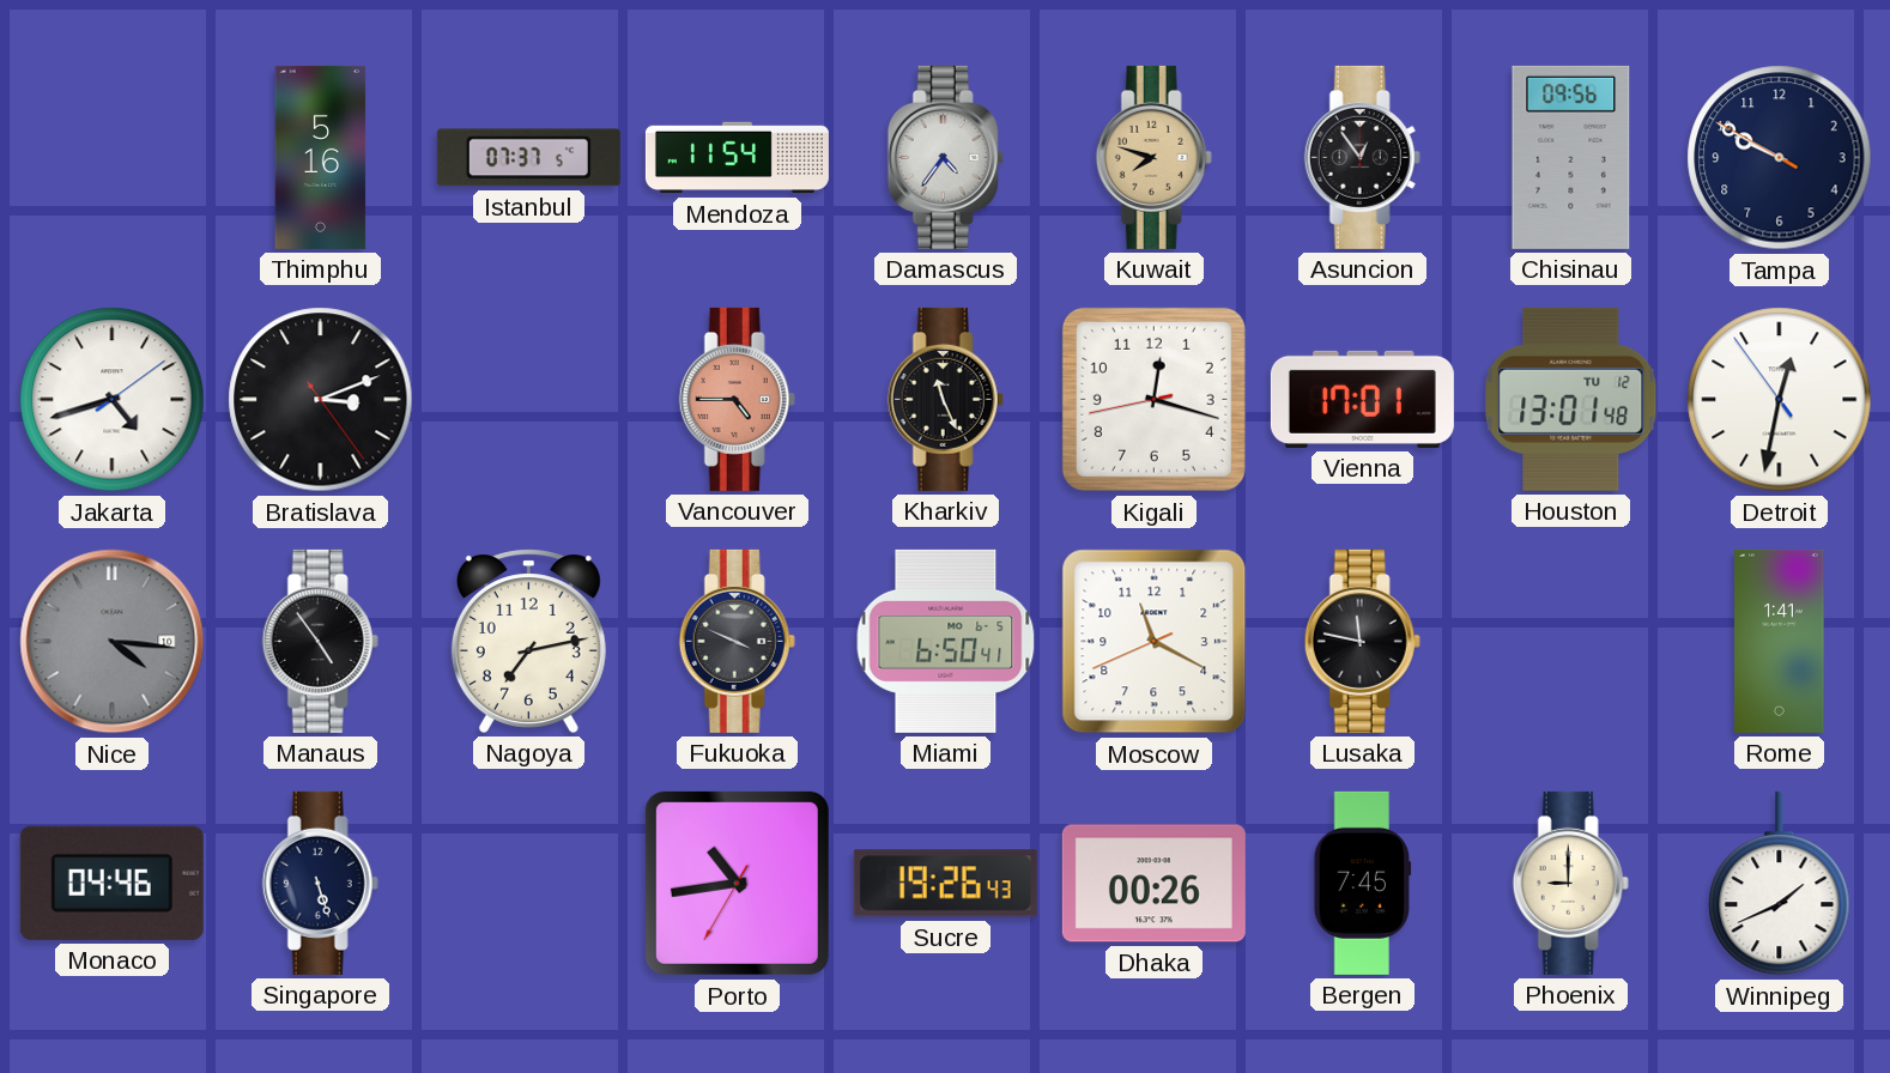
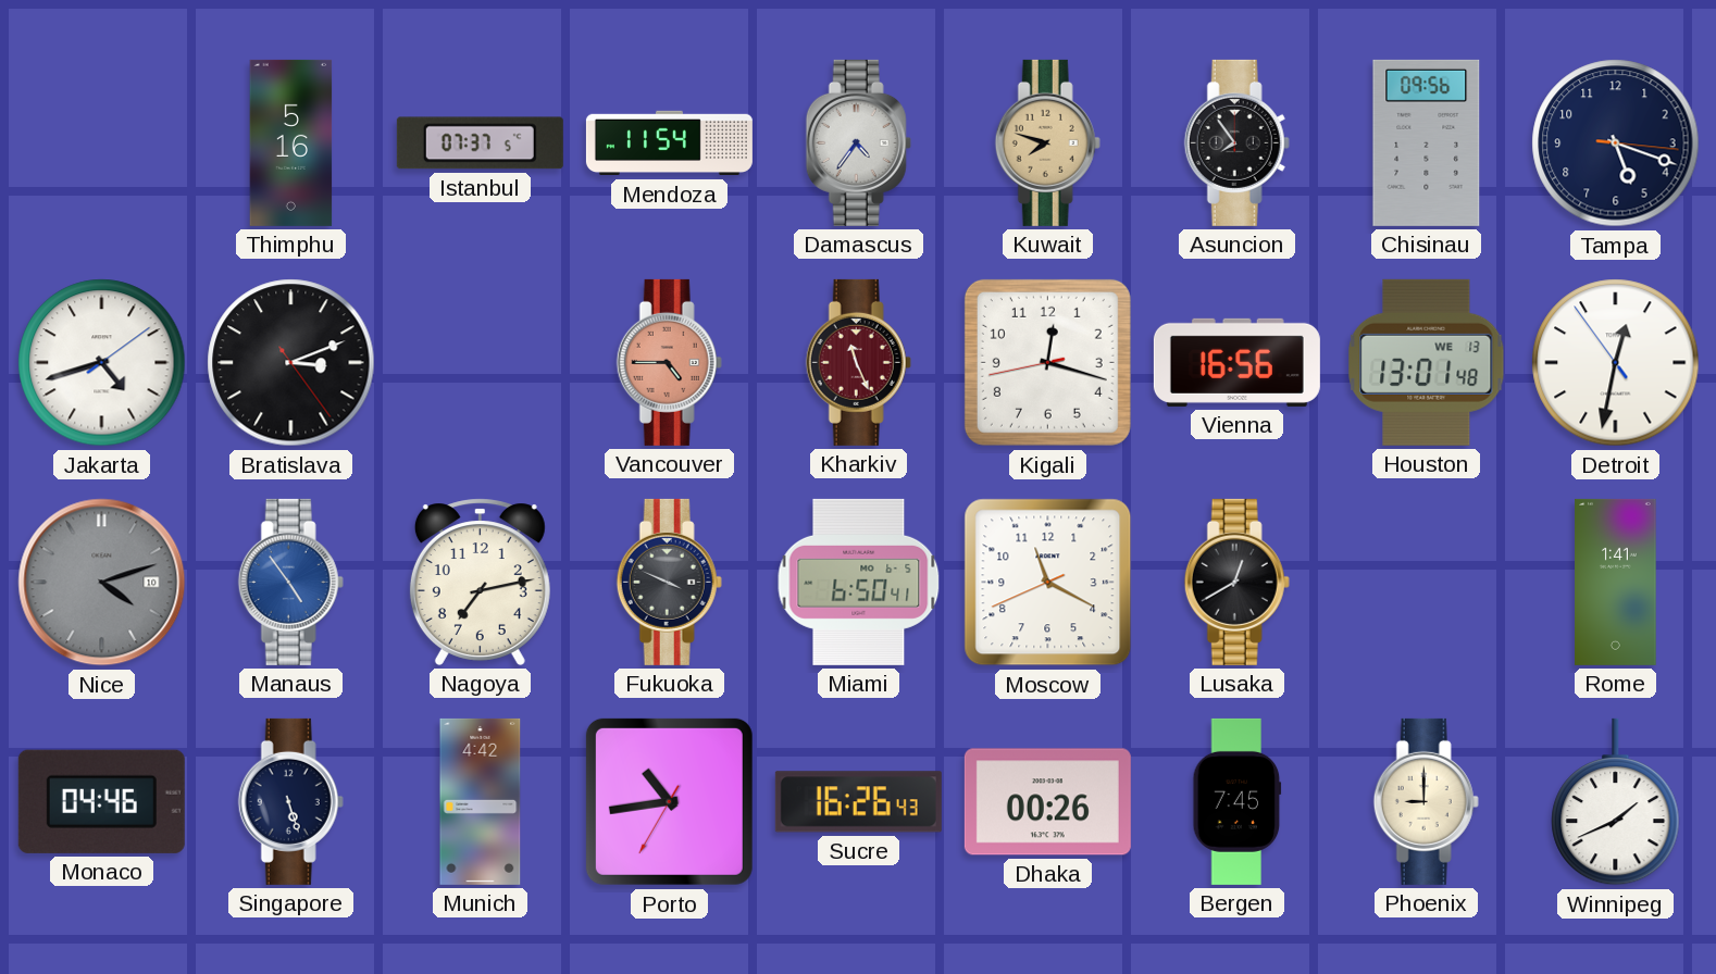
Asuncion: 12:54 -> 7:54 (1236, 142)
Tampa: 9:49 -> 5:18 (1616, 143)
Kharkiv dial: black -> burgundy (858, 362)
Vienna: 17:01 -> 16:56 (1236, 362)
Houston date: TU 12 -> WE 13 (1427, 362)
Nice: 4:16 -> 4:12 (102, 583)
Manaus dial: black -> blue (290, 582)
Lusaka: 11:47 -> 12:40 (1236, 582)
Munich: none -> 4:42 (481, 801)
Sucre: 19:26 -> 16:26 (858, 802)
